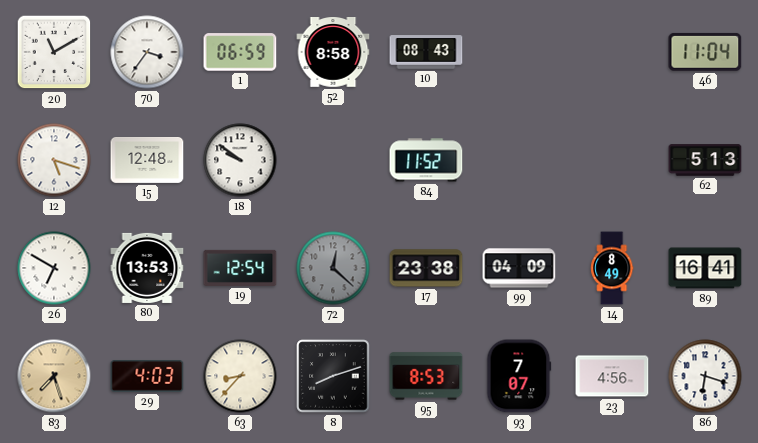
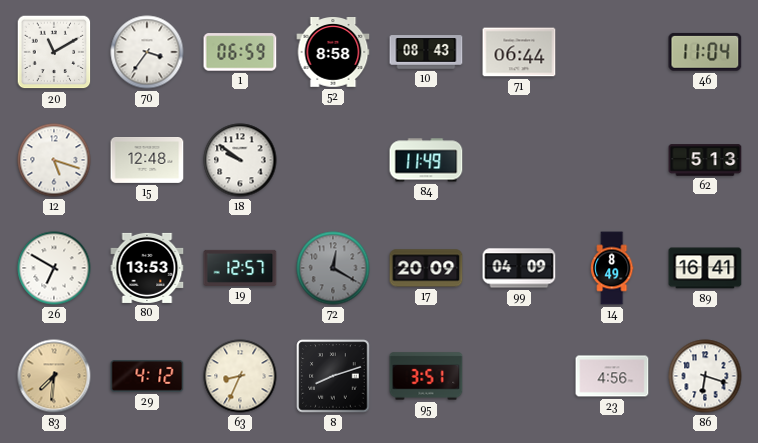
71: none -> 06:44 (519, 52)
84: 11:52 -> 11:49 (426, 160)
19: 12:54 -> 12:57 (240, 268)
72: 12:22 -> 12:20 (333, 268)
17: 23:38 -> 20:09 (426, 268)
83: 7:27 -> 7:31 (54, 376)
29: 4:03 -> 4:12 (147, 376)
63: 8:37 -> 8:34 (240, 376)
95: 8:53 -> 3:51 (426, 376)
93: 7:07 -> none (519, 376)
